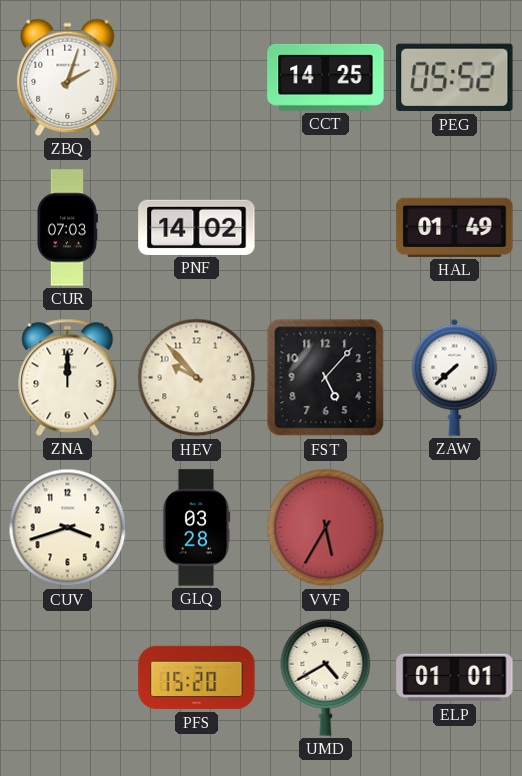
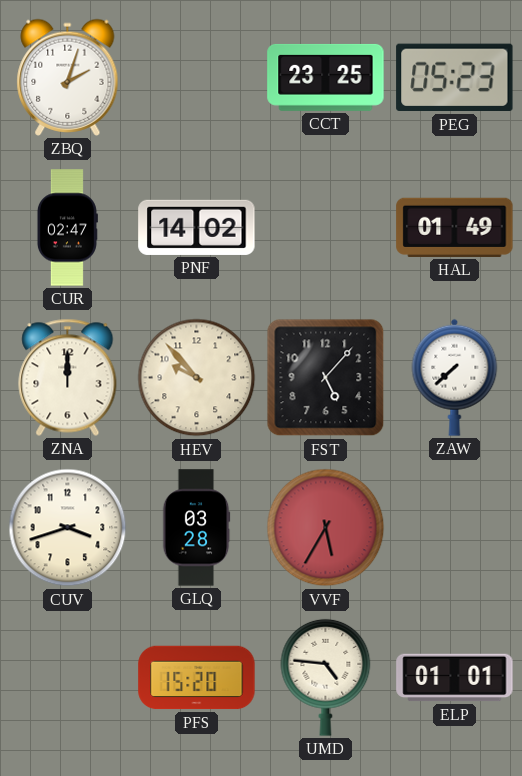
CCT: 14:25 -> 23:25 (326, 77)
PEG: 05:52 -> 05:23 (455, 78)
CUR: 07:03 -> 02:47 (67, 228)
UMD: 4:40 -> 4:46 (326, 677)
